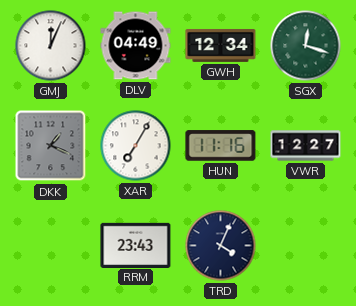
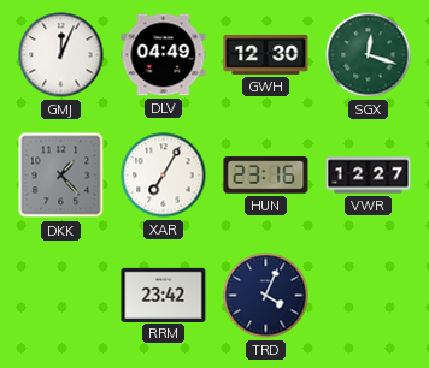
GWH: 12:34 -> 12:30 (266, 54)
DKK: 1:19 -> 1:23 (61, 176)
HUN: 11:16 -> 23:16 (266, 176)
RRM: 23:43 -> 23:42 (164, 295)
